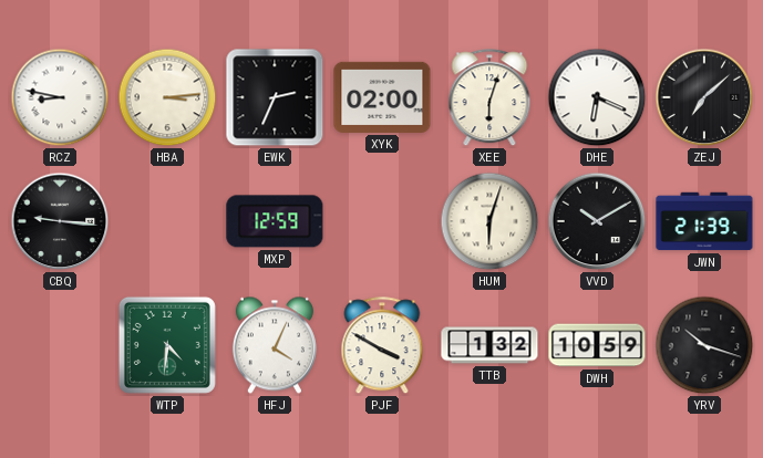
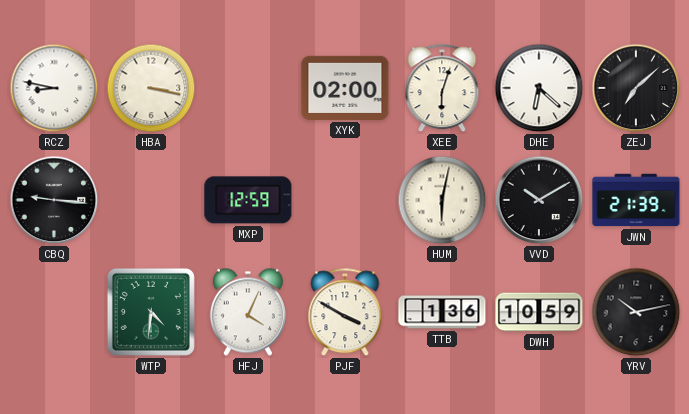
HBA: 3:14 -> 3:17 (151, 88)
EWK: 2:34 -> none (275, 97)
DHE: 6:19 -> 6:22 (539, 88)
HUM: 6:03 -> 6:02 (442, 200)
TTB: 1:32 -> 1:36 (442, 312)
YRV: 10:18 -> 10:13 (636, 312)
